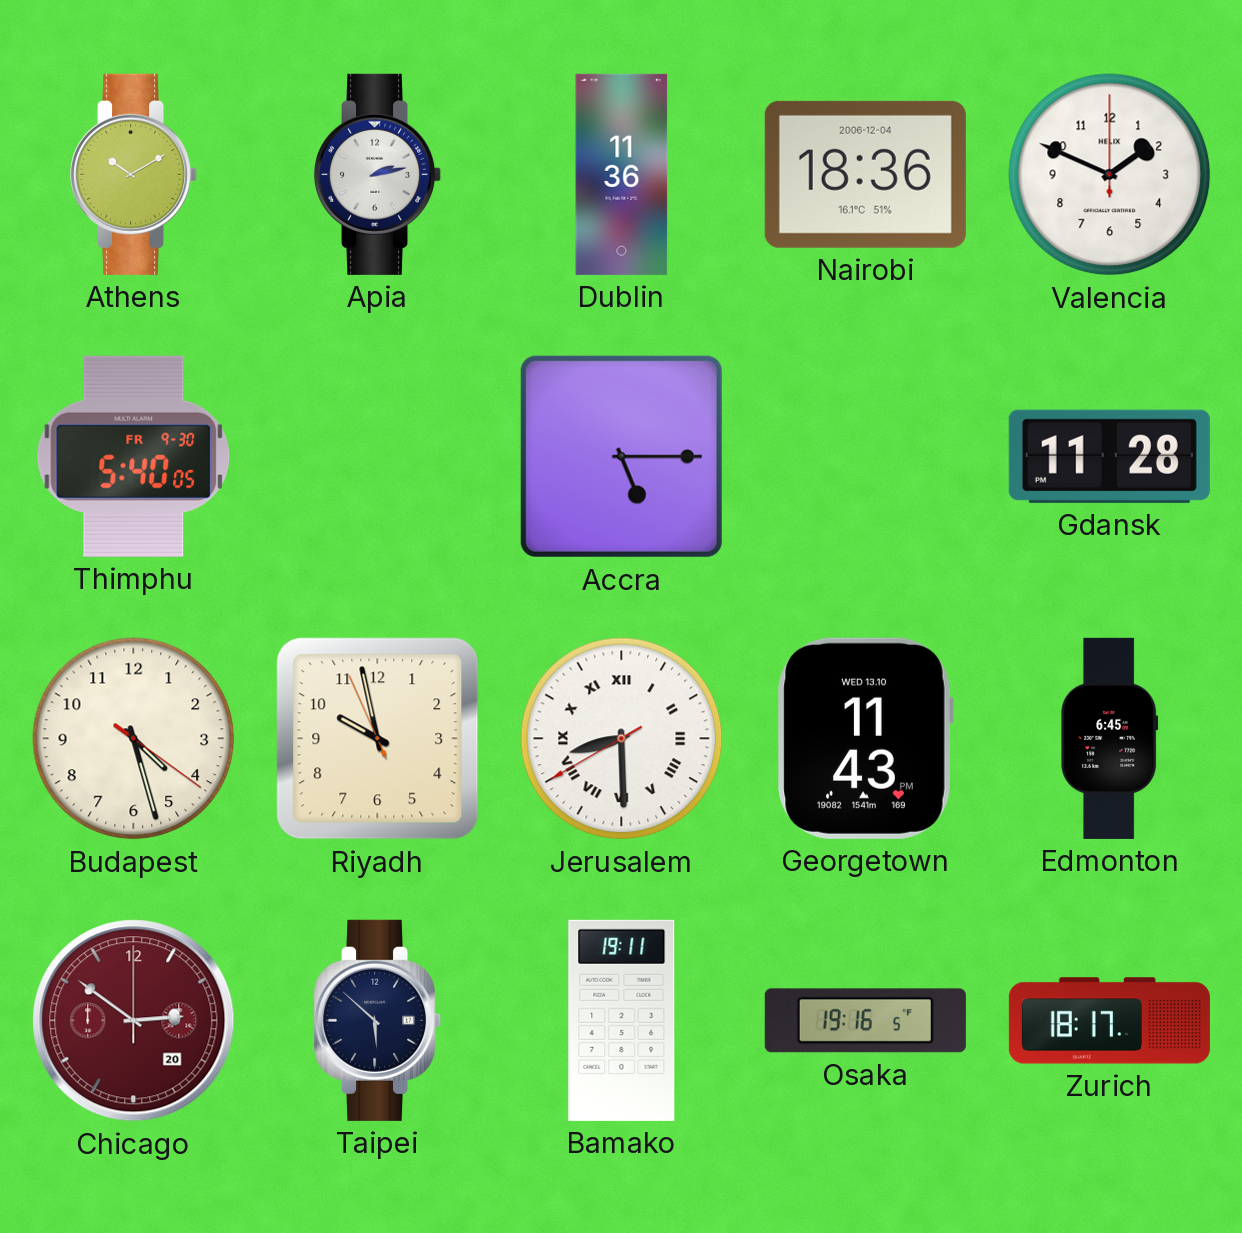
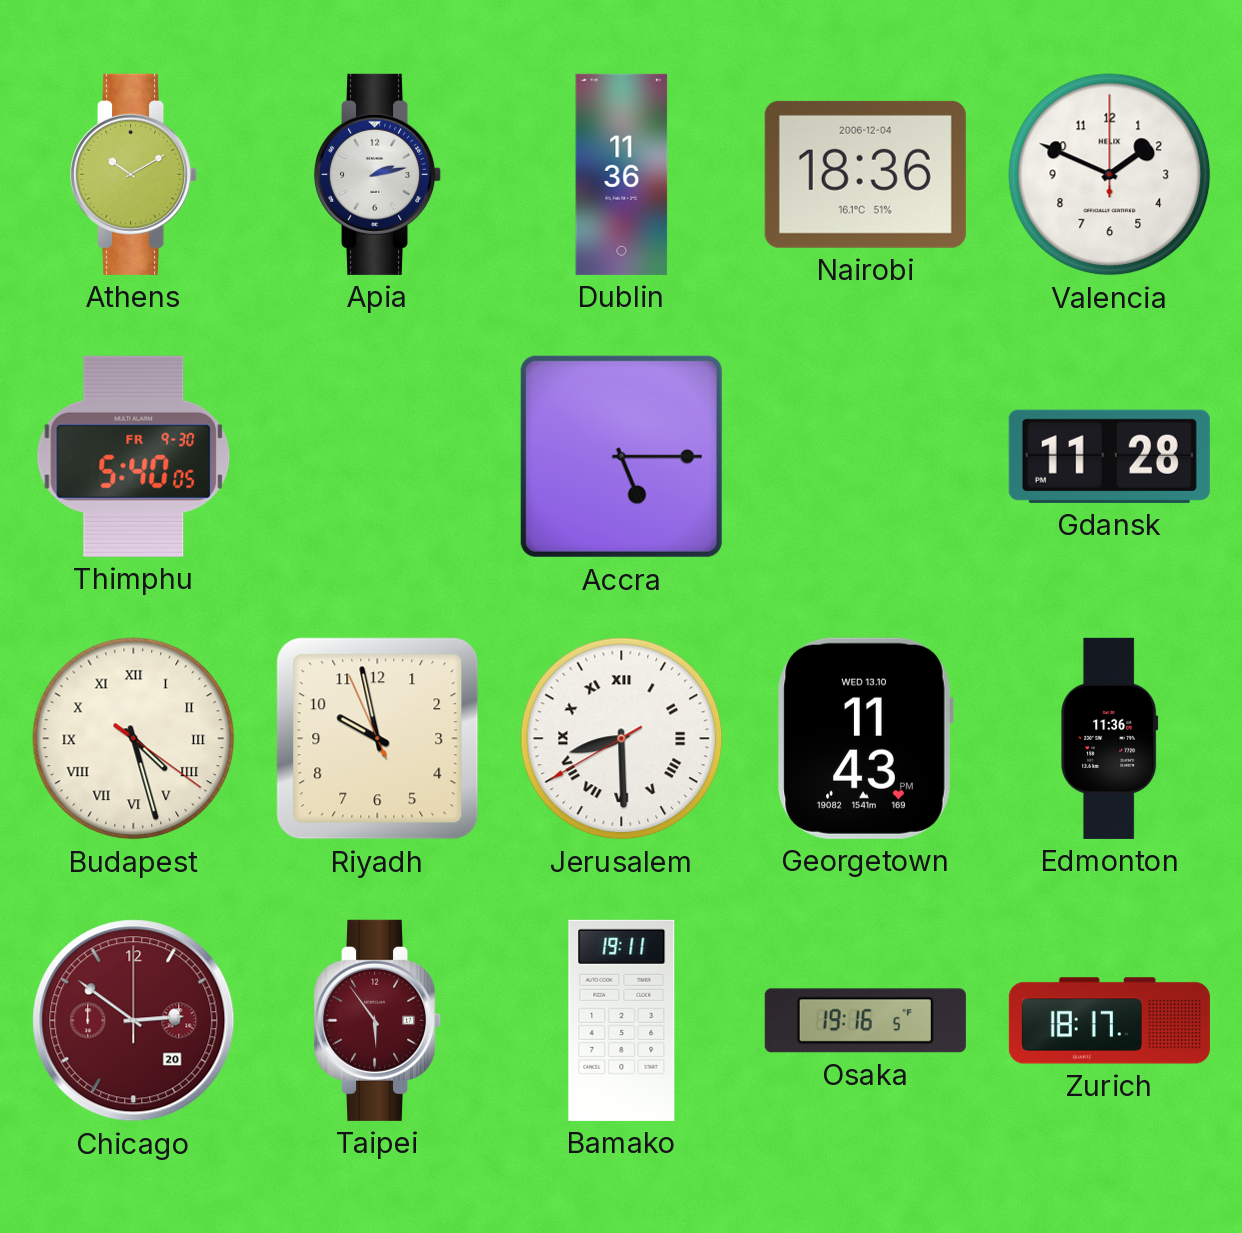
Budapest numerals: Arabic -> Roman (134, 739)
Edmonton: 6:45 -> 11:36 (1110, 738)
Taipei: 5:52 -> 5:54 (378, 1020)
Taipei dial: navy -> burgundy (378, 1020)
